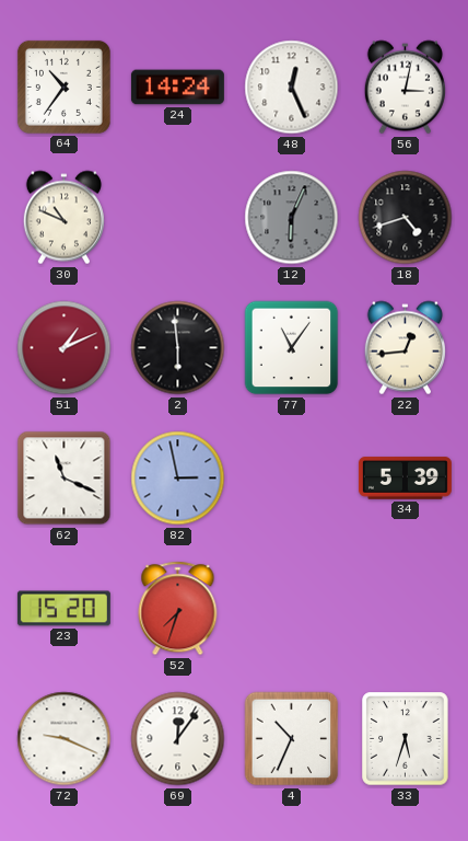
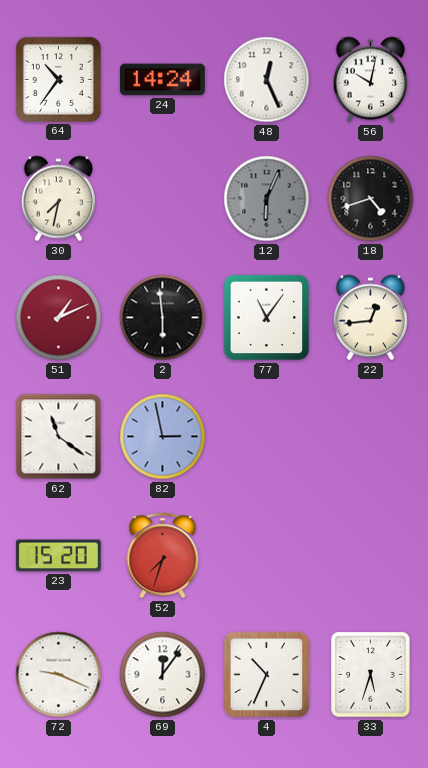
56: 3:02 -> 10:02 (370, 80)
30: 10:49 -> 7:32 (58, 199)
62: 11:19 -> 11:21 (59, 437)
34: 5:39 -> none (405, 479)
